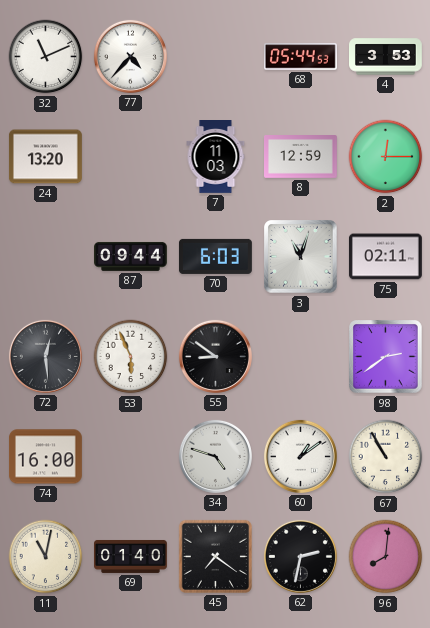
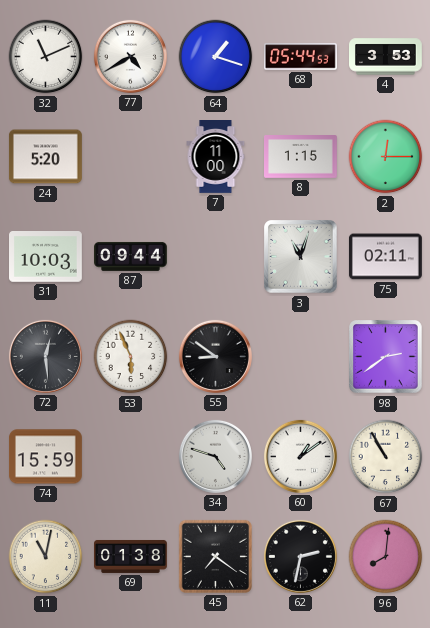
77: 4:37 -> 4:40 (130, 56)
64: none -> 1:18 (216, 57)
24: 13:20 -> 5:20 (45, 157)
7: 11:03 -> 11:00 (216, 157)
8: 12:59 -> 1:15 (301, 157)
31: none -> 10:03 (46, 257)
70: 6:03 -> none (215, 256)
74: 16:00 -> 15:59 (46, 457)
69: 01:40 -> 01:38 (131, 556)
